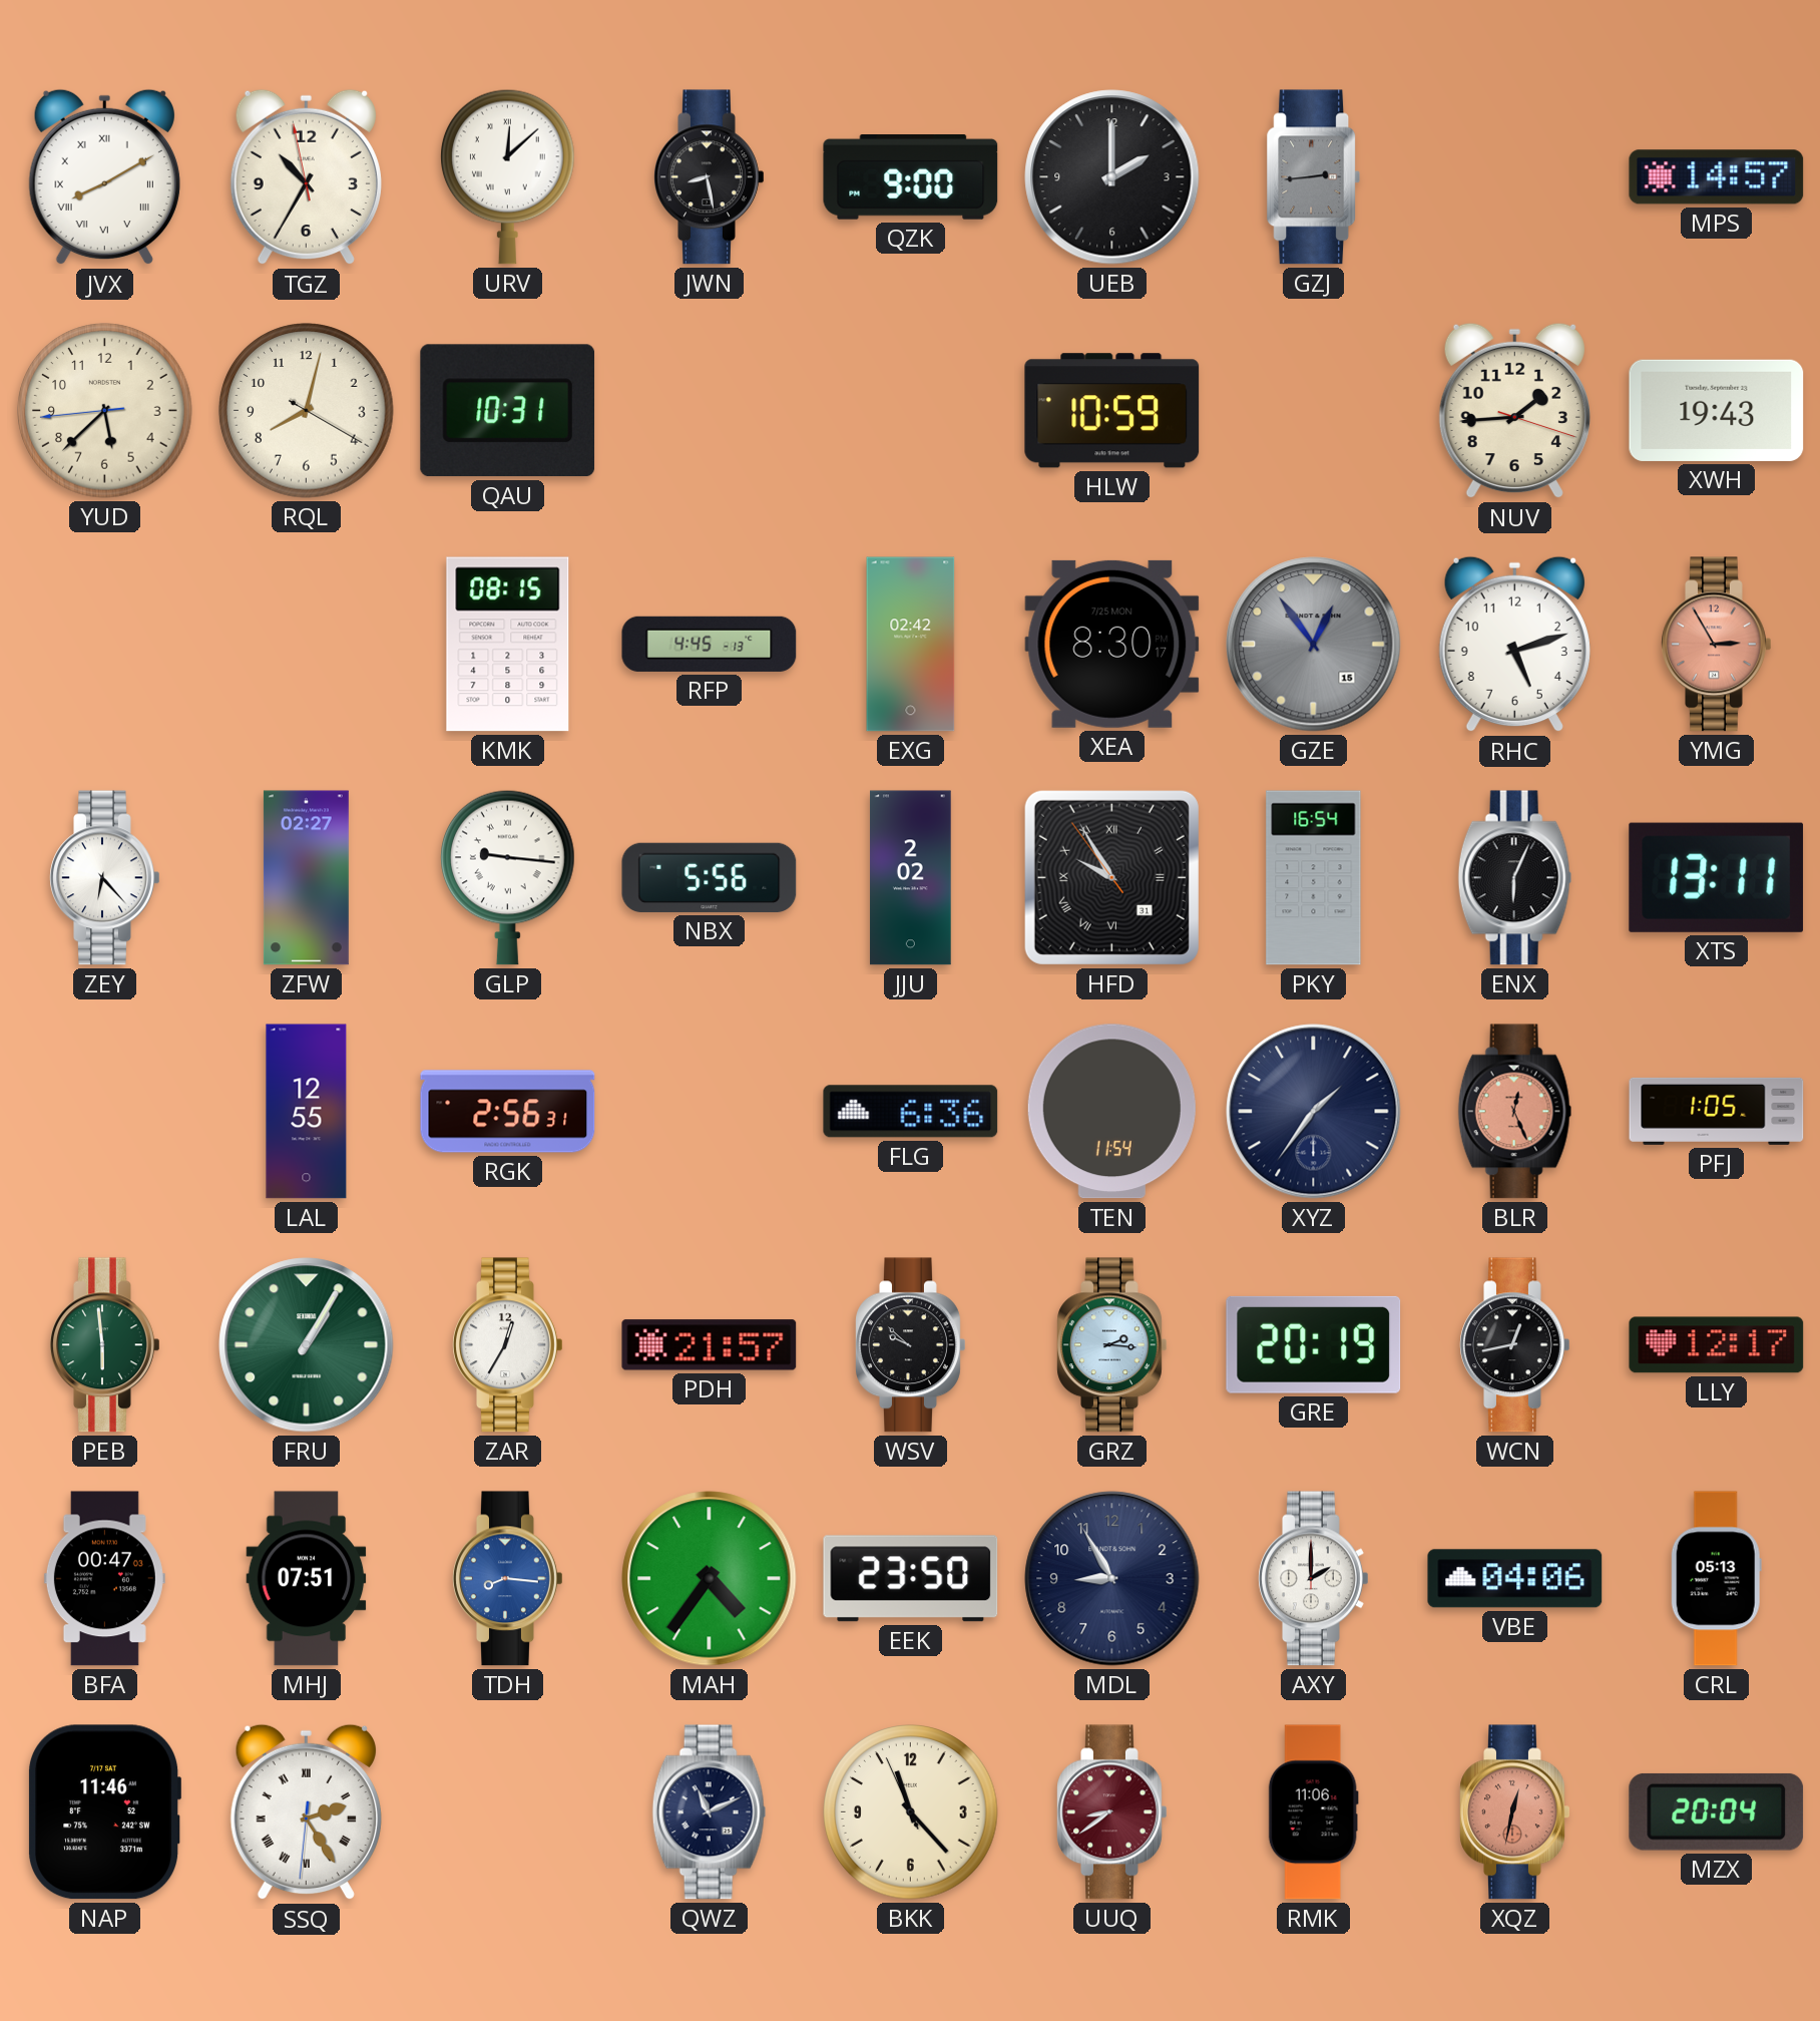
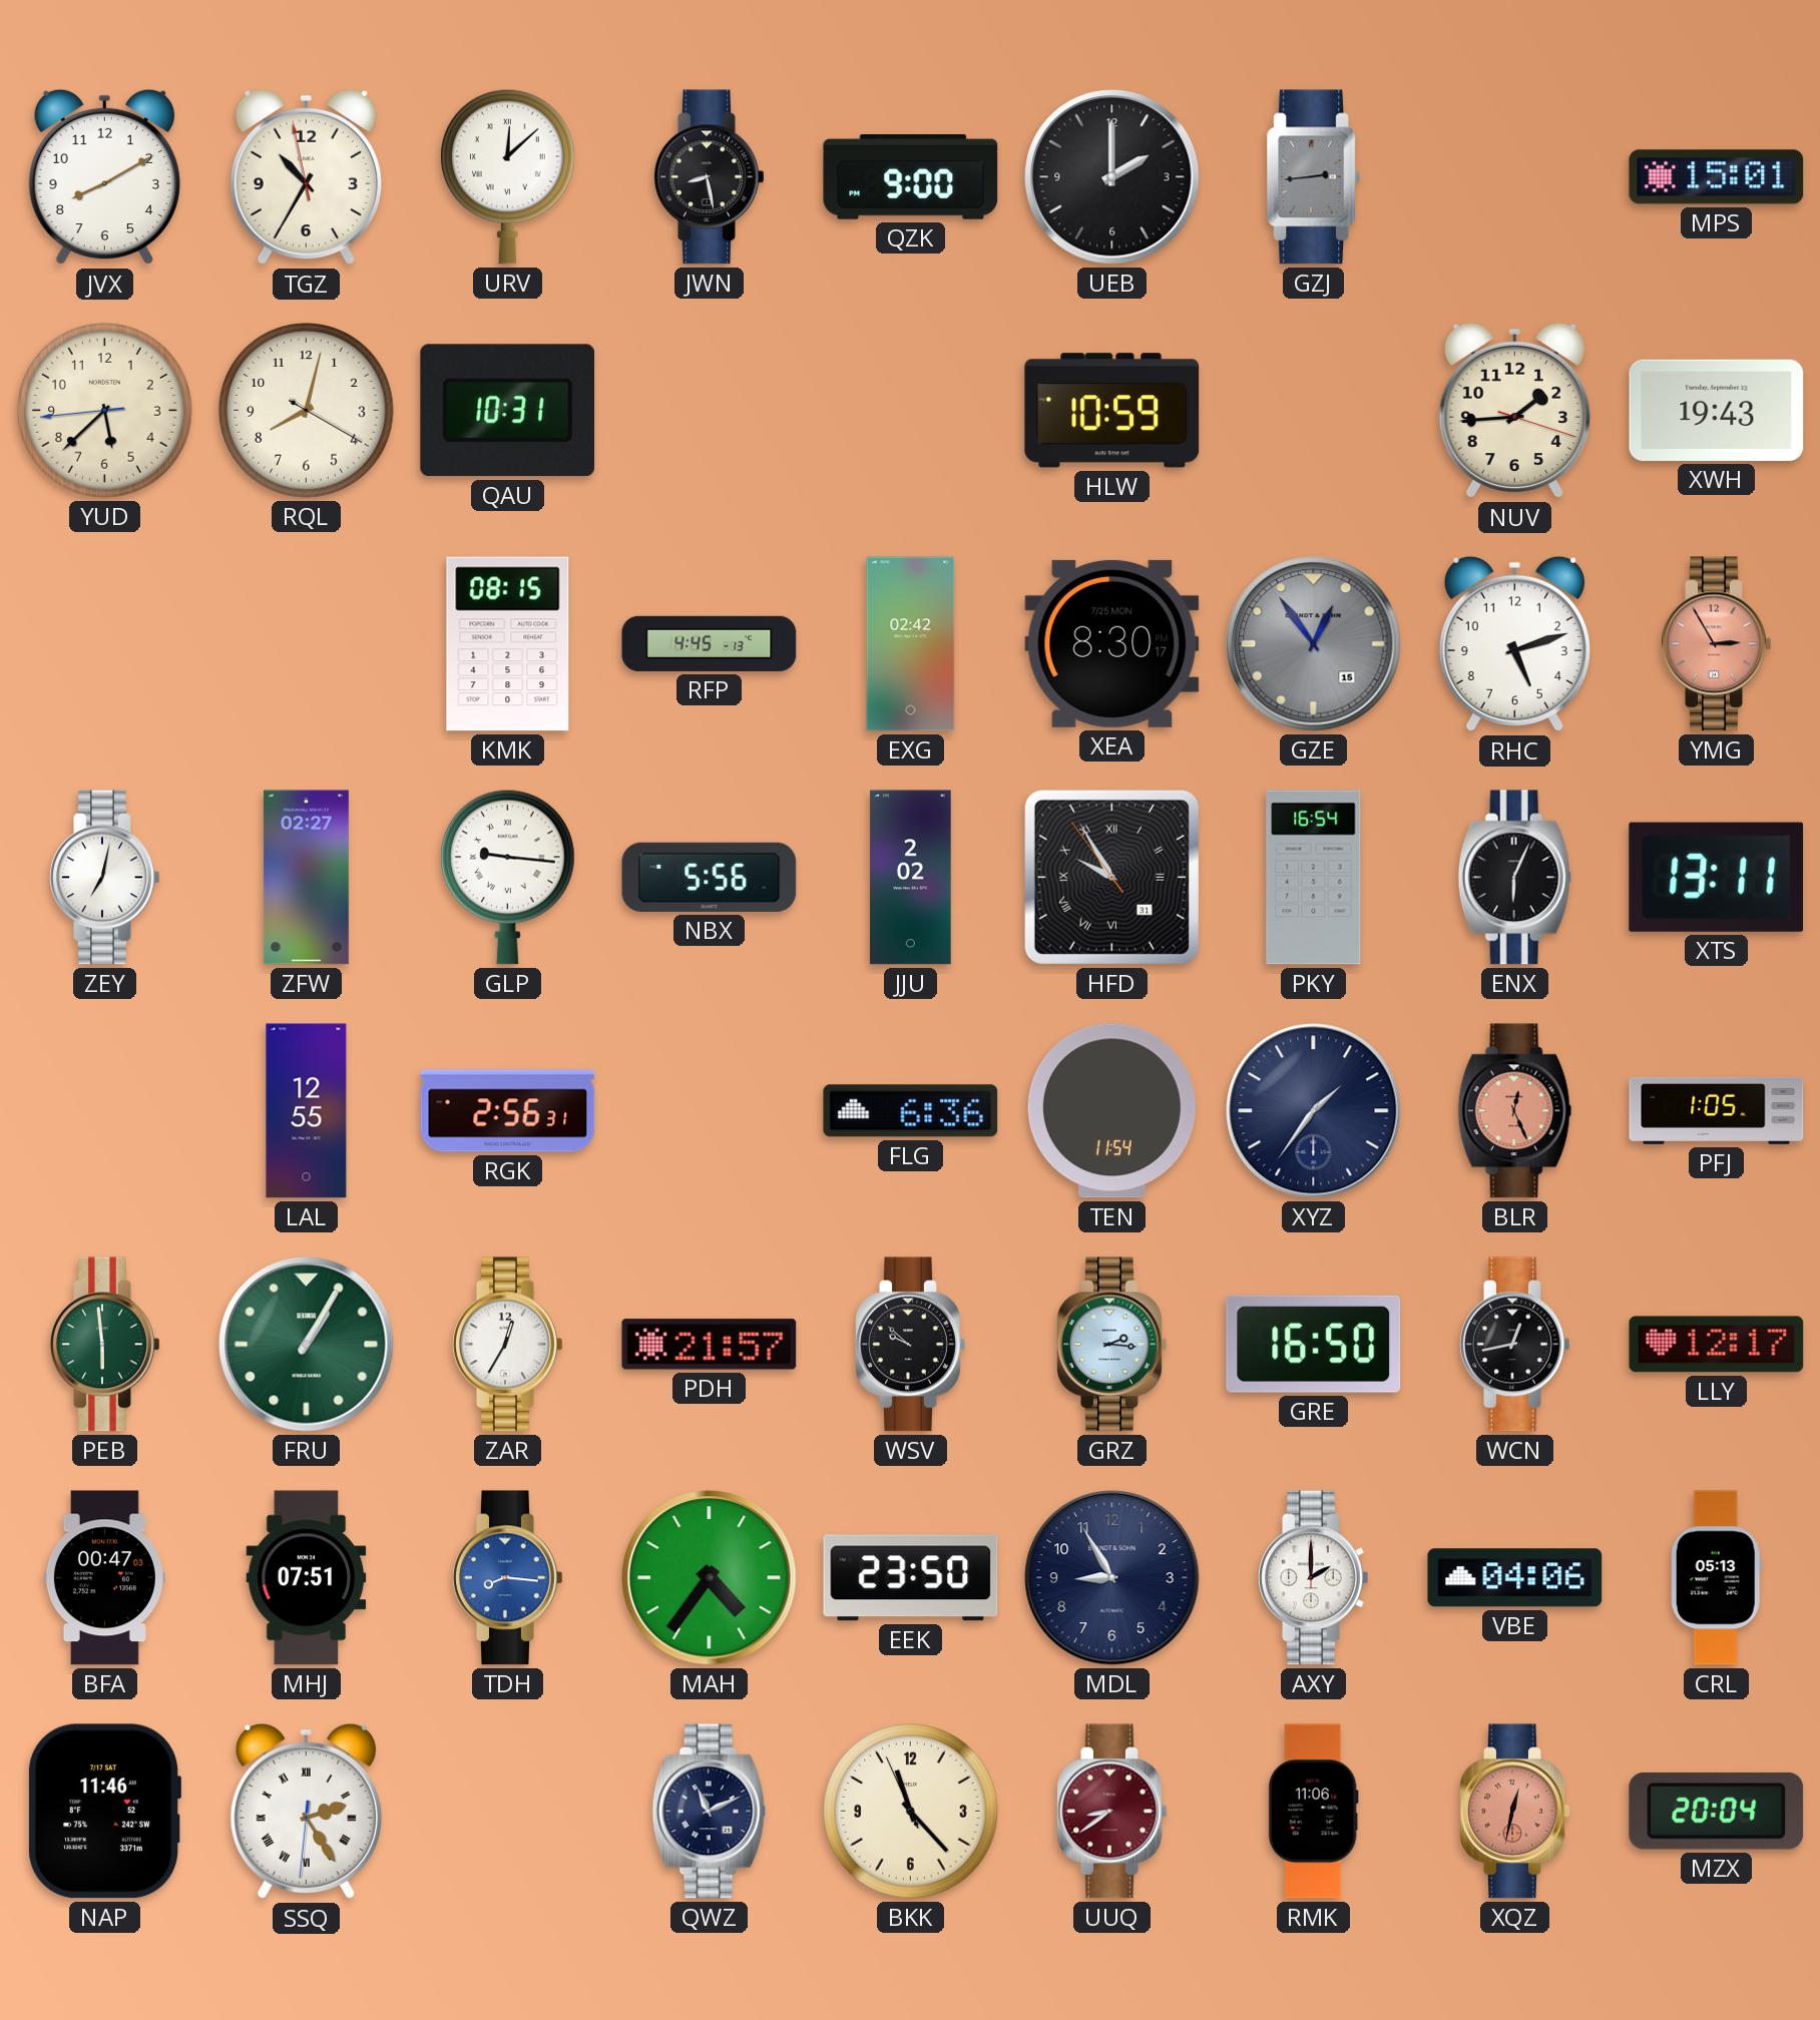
JVX numerals: Roman -> Arabic (104, 177)
MPS: 14:57 -> 15:01 (1717, 177)
ZEY: 6:23 -> 7:02 (105, 878)
GRE: 20:19 -> 16:50 (1314, 1344)
